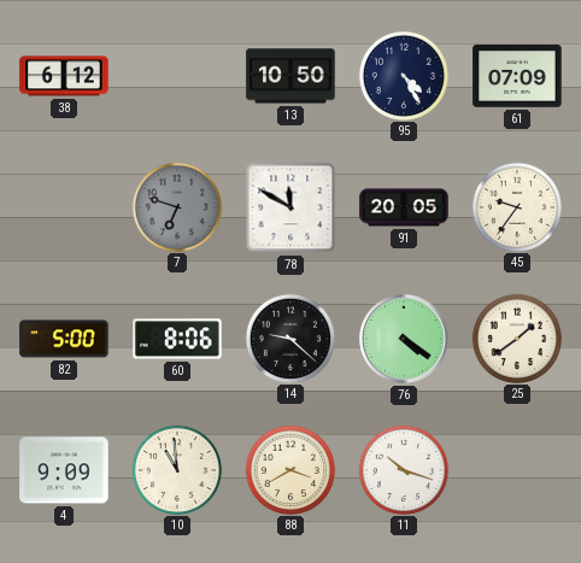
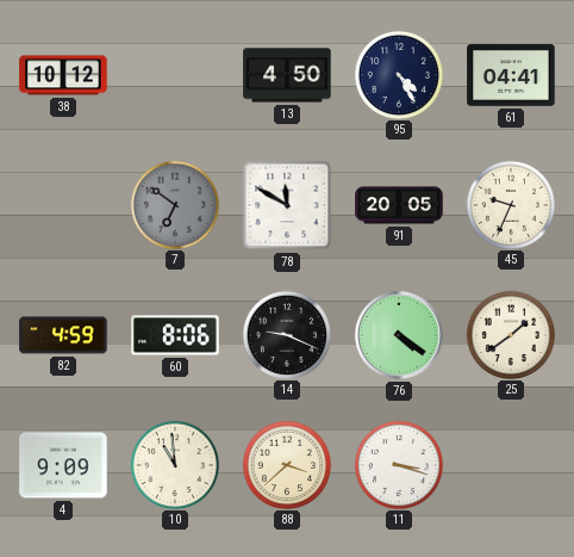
38: 6:12 -> 10:12 (63, 75)
13: 10:50 -> 4:50 (287, 75)
61: 07:09 -> 04:41 (511, 76)
7: 6:48 -> 6:51 (174, 204)
45: 9:36 -> 9:34 (510, 204)
82: 5:00 -> 4:59 (63, 335)
14: 9:22 -> 9:19 (286, 334)
88: 3:40 -> 3:38 (286, 464)
11: 10:18 -> 3:18 (398, 464)
